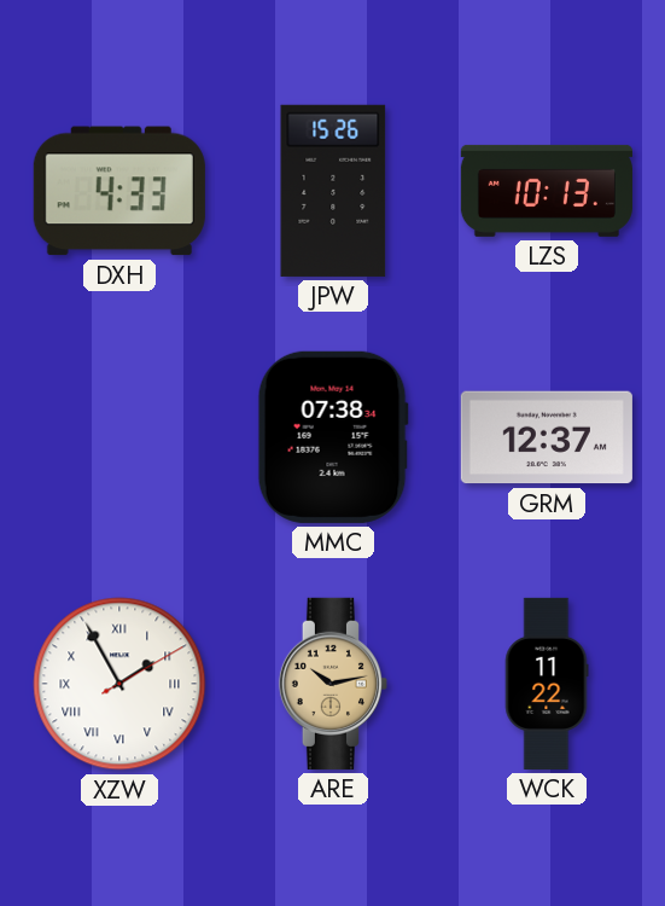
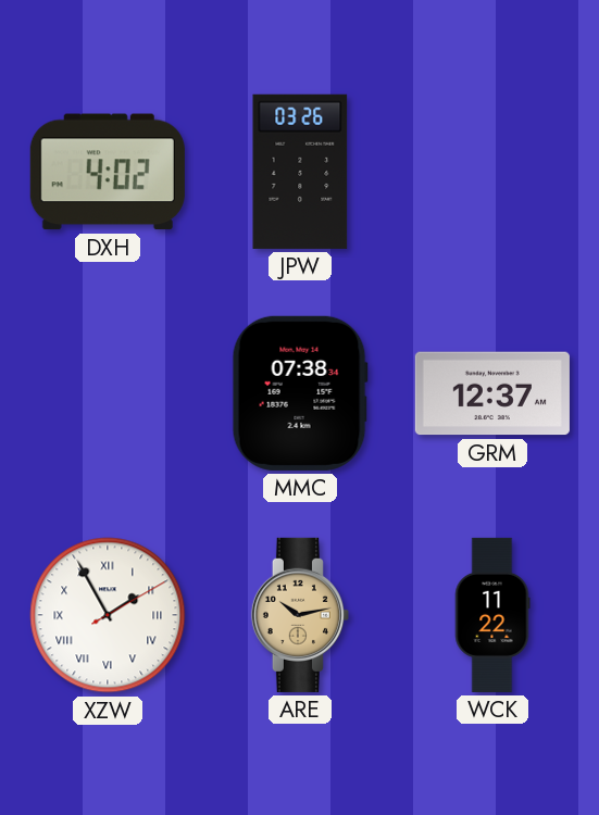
DXH: 4:33 -> 4:02 (108, 172)
JPW: 15:26 -> 03:26 (300, 172)
LZS: 10:13 -> none (547, 191)
